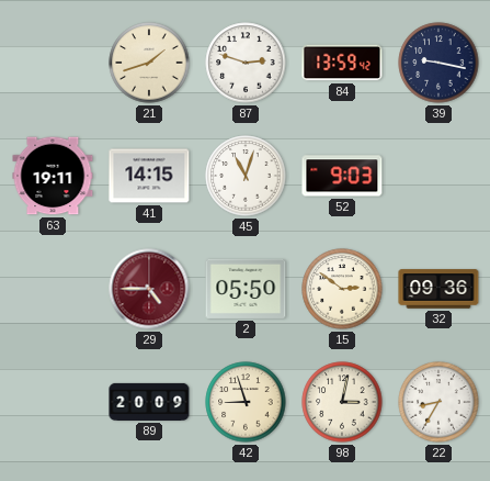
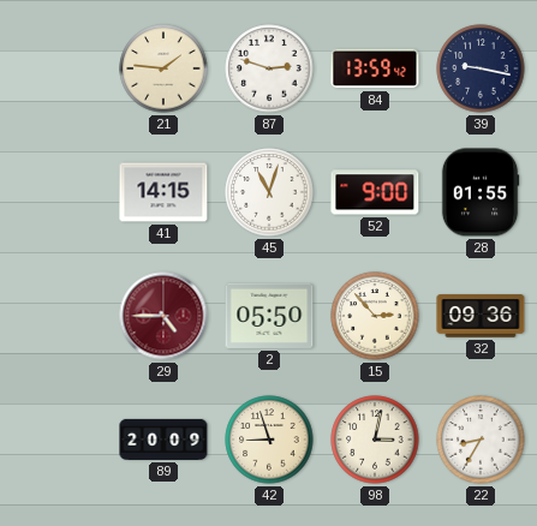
21: 1:42 -> 1:46 (163, 68)
63: 19:11 -> none (53, 176)
52: 9:03 -> 9:00 (375, 192)
28: none -> 01:55 (481, 192)
15: 2:51 -> 2:53 (375, 316)
